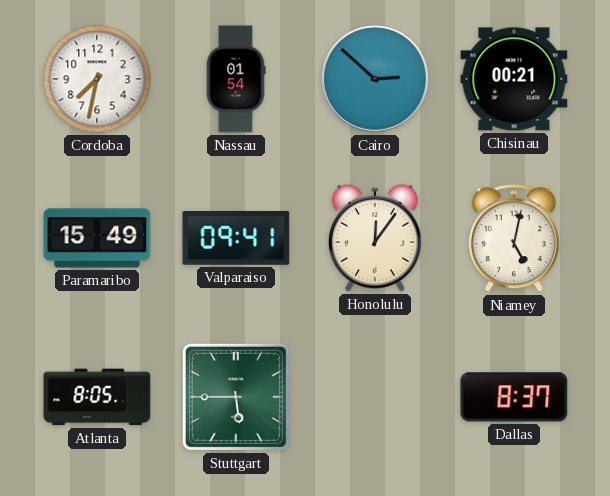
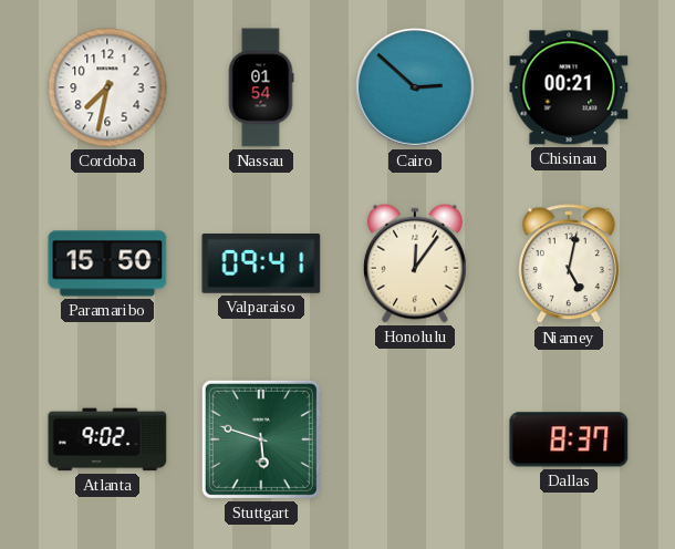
Paramaribo: 15:49 -> 15:50 (107, 263)
Atlanta: 8:05 -> 9:02 (107, 439)
Stuttgart: 5:45 -> 5:48 (261, 439)
